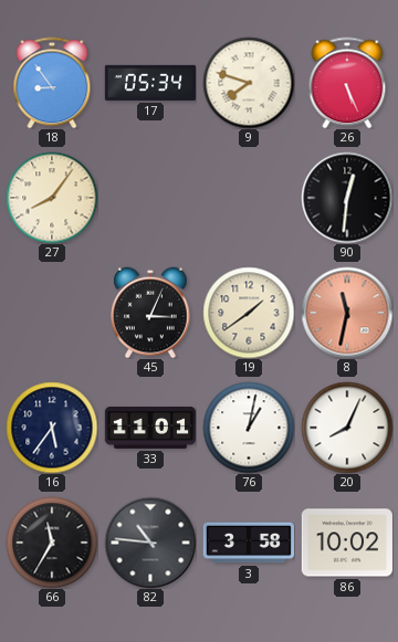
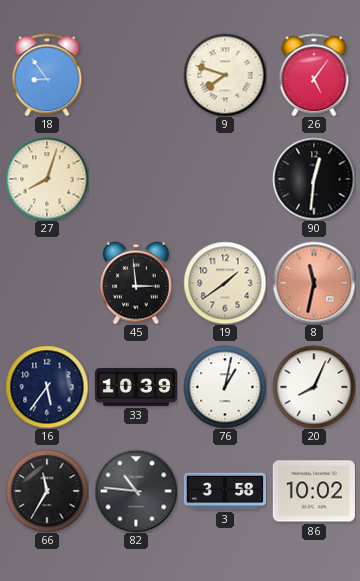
17: 05:34 -> none (149, 83)
26: 5:26 -> 5:06 (314, 75)
27: 8:06 -> 8:03 (47, 179)
45: 3:04 -> 2:59 (136, 283)
33: 11:01 -> 10:39 (135, 387)
